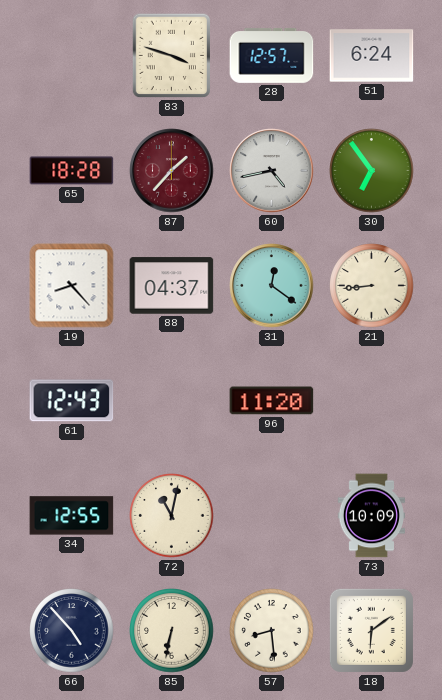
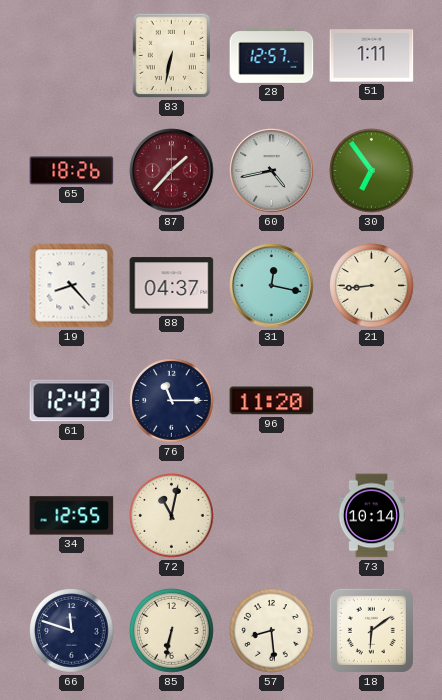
83: 3:48 -> 6:32 (172, 56)
51: 6:24 -> 1:11 (372, 56)
65: 18:28 -> 18:26 (72, 171)
31: 12:21 -> 12:17 (272, 286)
76: none -> 11:15 (172, 401)
73: 10:09 -> 10:14 (371, 516)
66: 4:53 -> 11:48 (72, 631)
